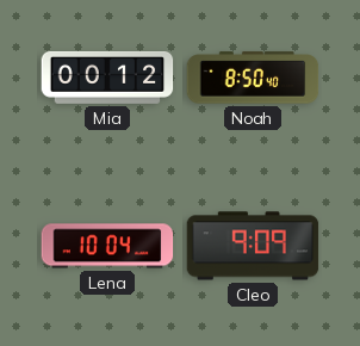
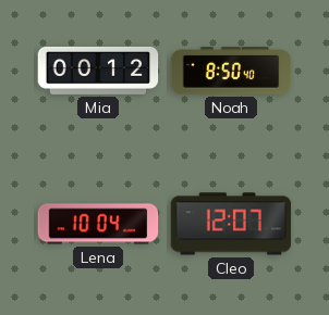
Cleo: 9:09 -> 12:07 (231, 224)
